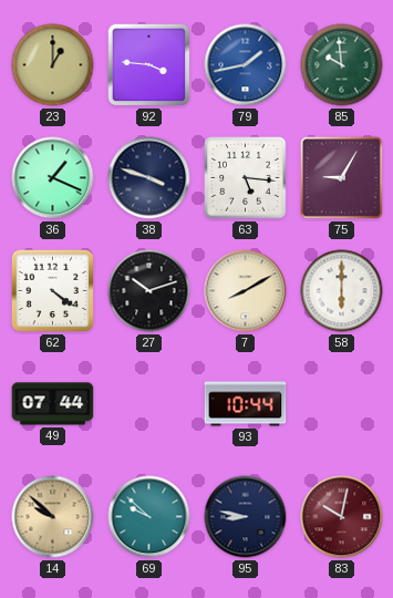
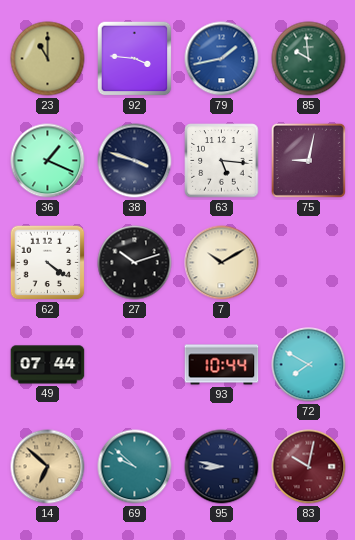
23: 1:00 -> 11:00 (48, 59)
75: 9:05 -> 9:02 (308, 160)
7: 8:10 -> 10:10 (222, 263)
58: 6:00 -> none (342, 291)
72: none -> 7:50 (309, 365)
14: 9:52 -> 6:52 (48, 467)
